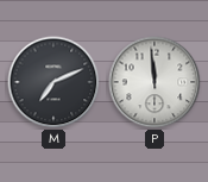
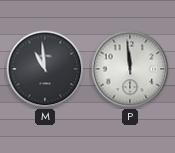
M: 7:11 -> 10:59 (45, 69)
